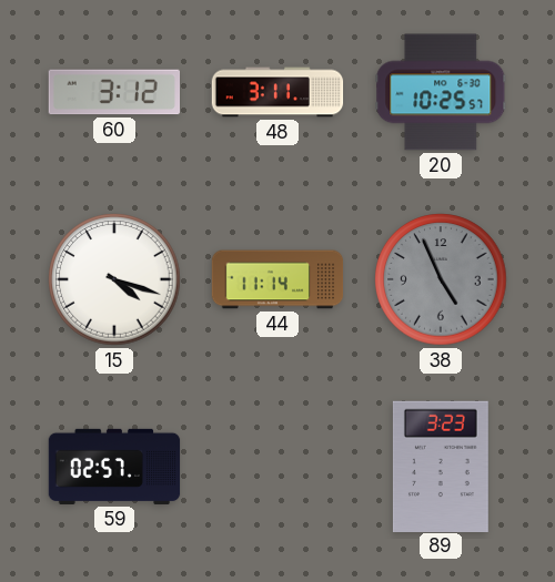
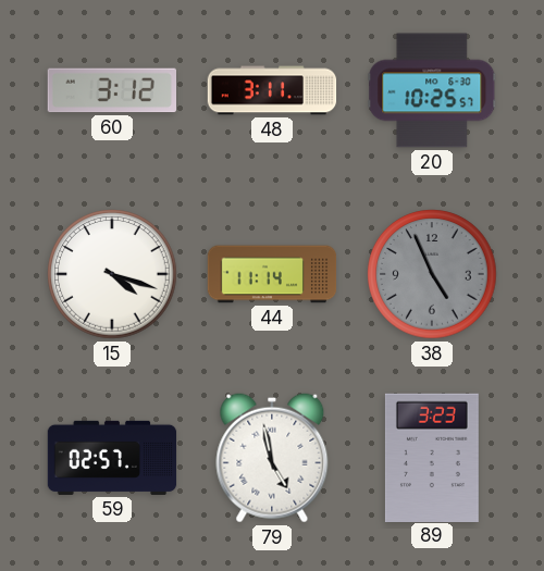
79: none -> 4:58 (272, 458)
